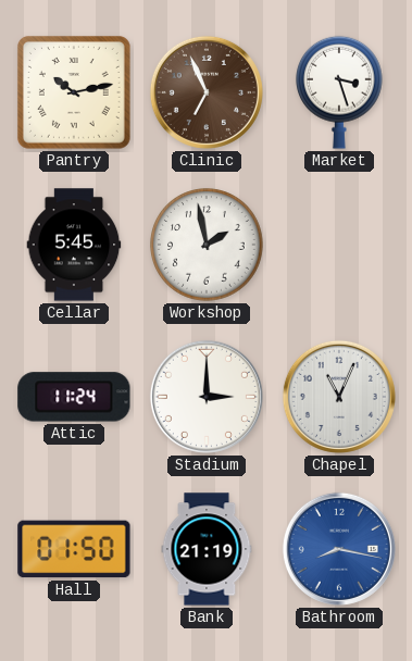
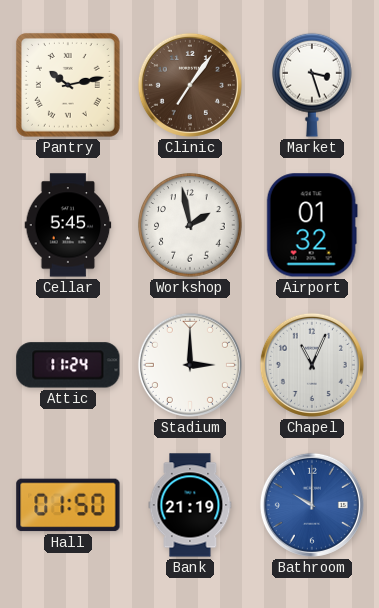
Clinic: 6:56 -> 7:06 (190, 85)
Airport: none -> 01:32 (312, 225)
Bathroom: 8:17 -> 10:00 (312, 505)
